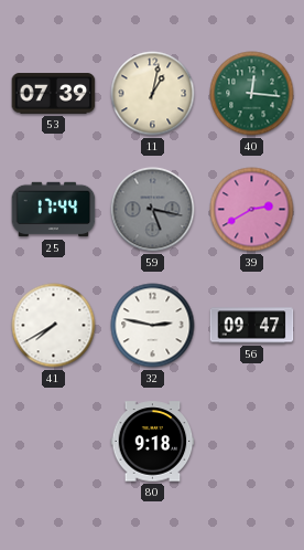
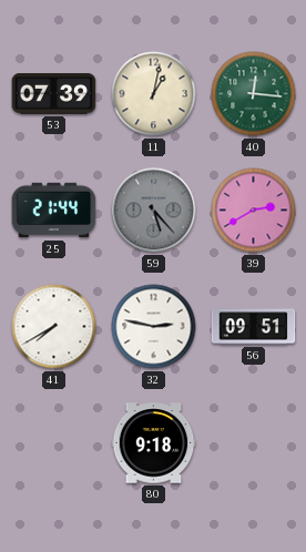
25: 17:44 -> 21:44 (54, 211)
59: 5:17 -> 5:23 (154, 211)
56: 09:47 -> 09:51 (254, 327)
